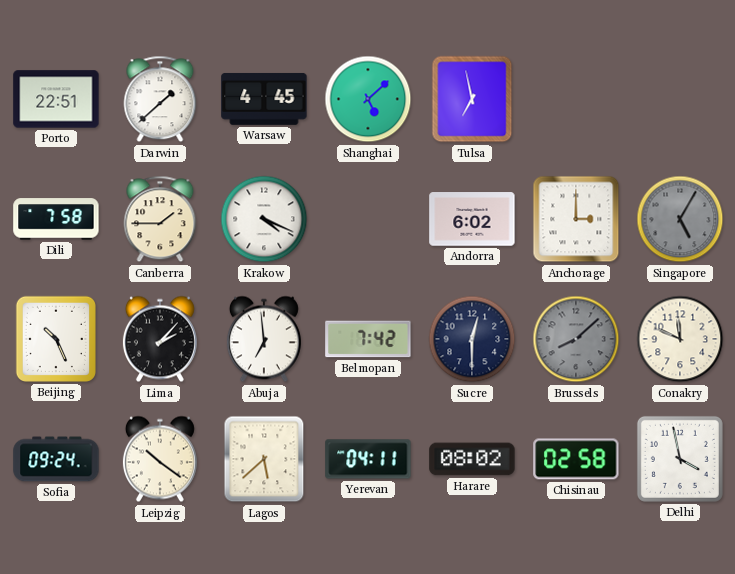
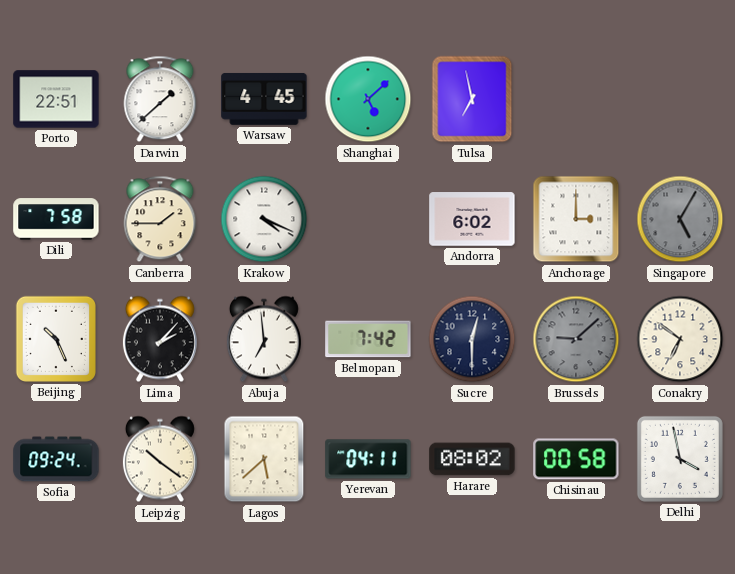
Brussels: 8:08 -> 9:08 (576, 339)
Conakry: 11:49 -> 6:51 (680, 339)
Chisinau: 02:58 -> 00:58 (576, 459)
